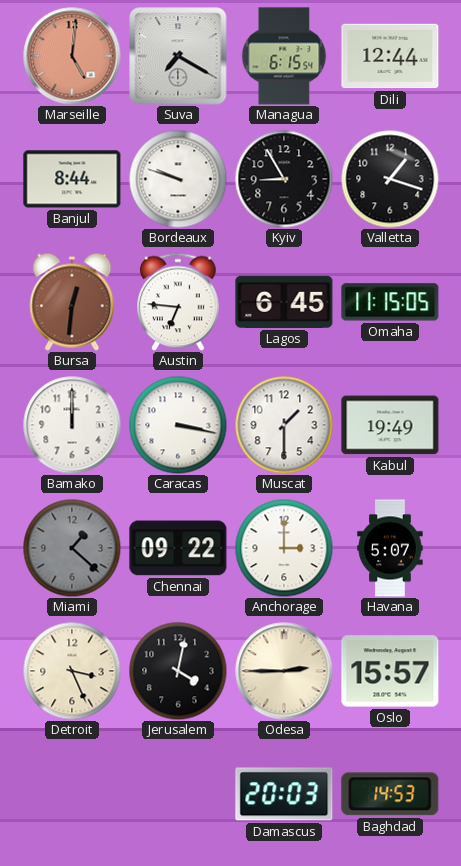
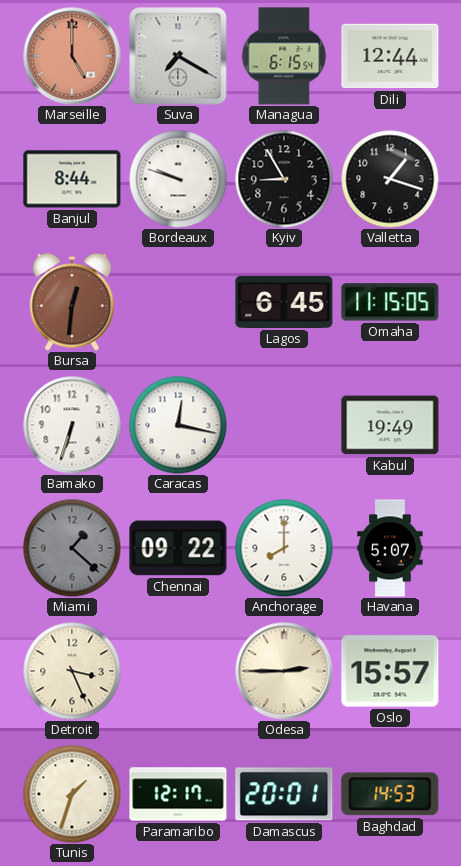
Marseille: 5:01 -> 5:00 (72, 56)
Austin: 6:46 -> none (178, 302)
Bamako: 12:00 -> 6:33 (72, 425)
Caracas: 3:17 -> 12:17 (178, 425)
Muscat: 1:30 -> none (284, 425)
Anchorage: 3:00 -> 8:00 (284, 548)
Jerusalem: 4:02 -> none (178, 671)
Tunis: none -> 1:33 (72, 794)
Paramaribo: none -> 12:17 (178, 794)
Damascus: 20:03 -> 20:01 (284, 794)
